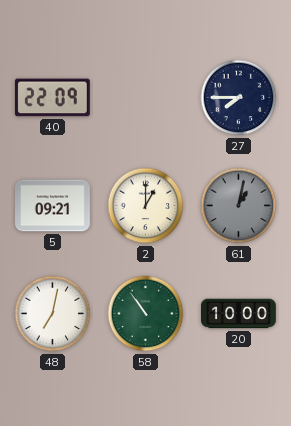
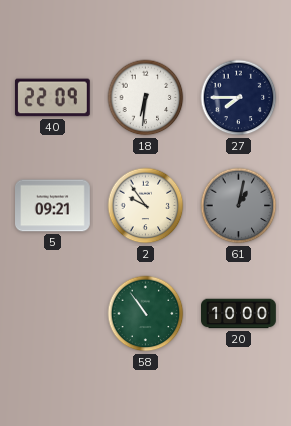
18: none -> 6:31 (146, 98)
2: 1:00 -> 9:54 (146, 206)
48: 7:02 -> none (53, 314)
